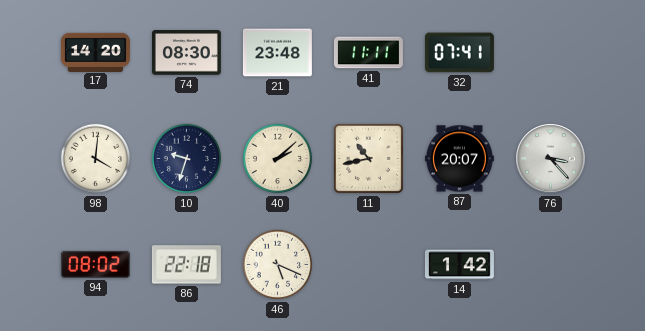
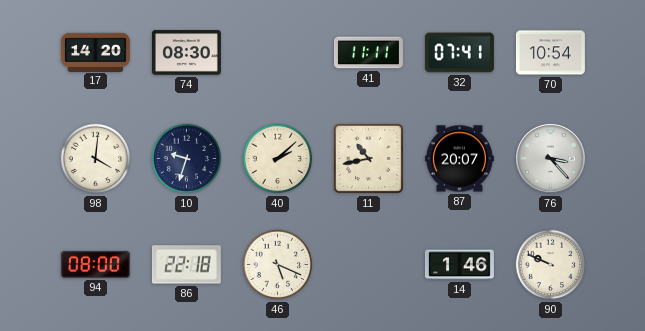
21: 23:48 -> none (277, 53)
70: none -> 10:54 (550, 53)
94: 08:02 -> 08:00 (95, 264)
14: 1:42 -> 1:46 (459, 265)
90: none -> 9:49 (551, 265)
